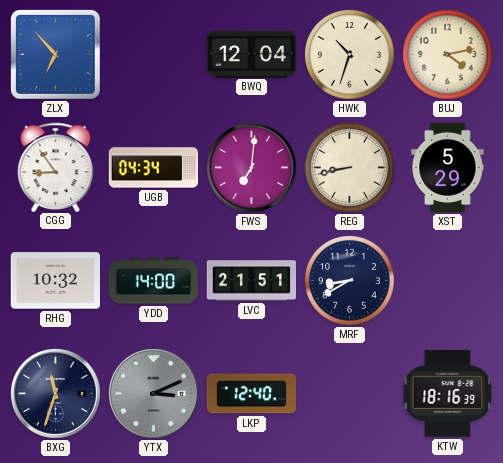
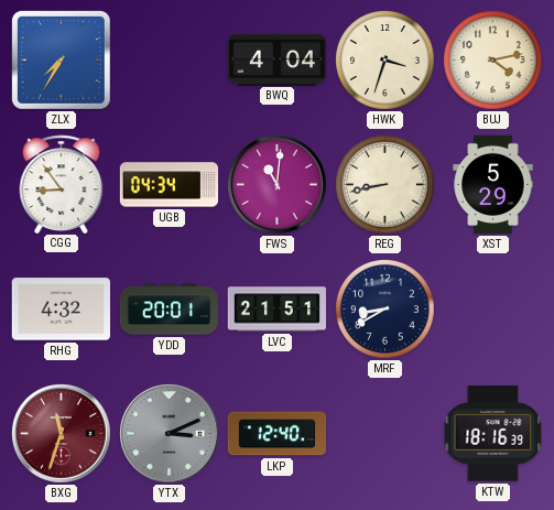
ZLX: 6:53 -> 7:35 (61, 59)
BWQ: 12:04 -> 4:04 (276, 59)
HWK: 10:33 -> 3:33 (385, 61)
FWS: 7:01 -> 11:01 (278, 185)
RHG: 10:32 -> 4:32 (61, 310)
YDD: 14:00 -> 20:01 (169, 310)
BXG dial: navy -> burgundy (62, 434)
